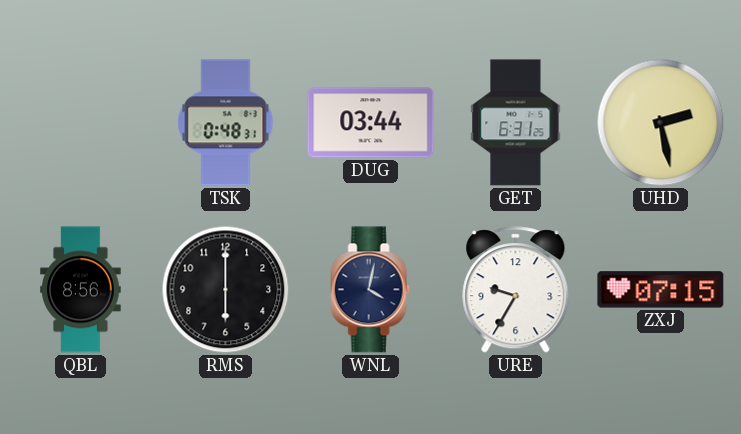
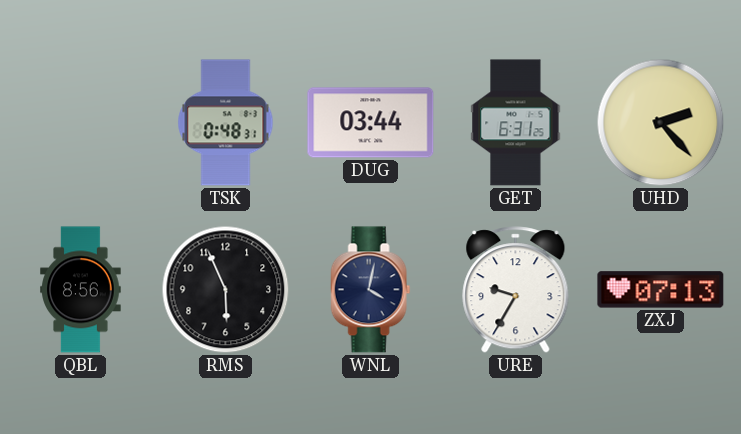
UHD: 2:28 -> 2:23 (661, 123)
RMS: 6:00 -> 5:56 (226, 290)
ZXJ: 07:15 -> 07:13 (661, 290)
